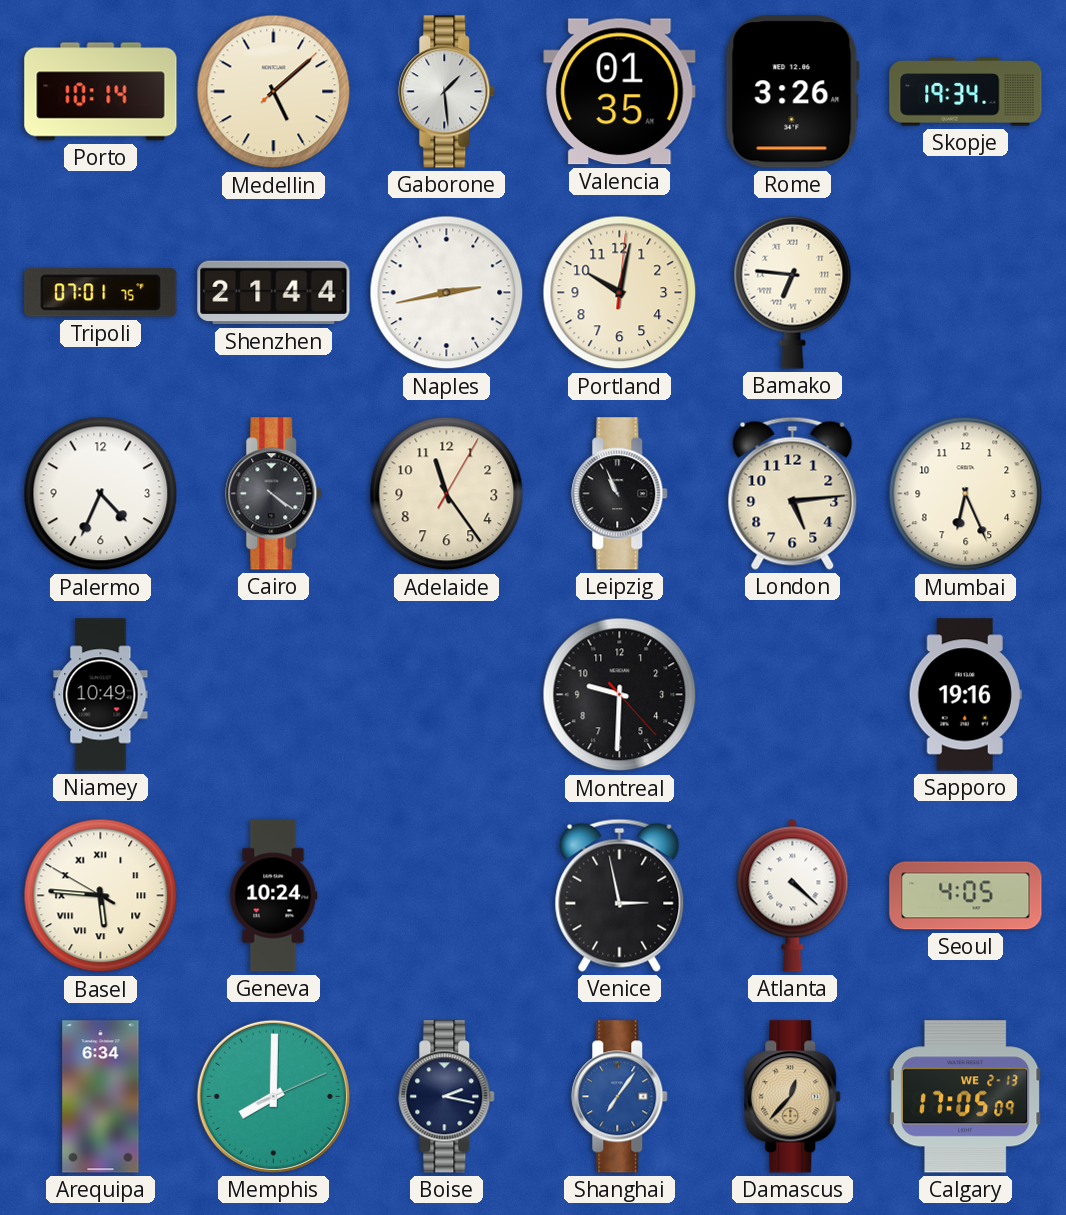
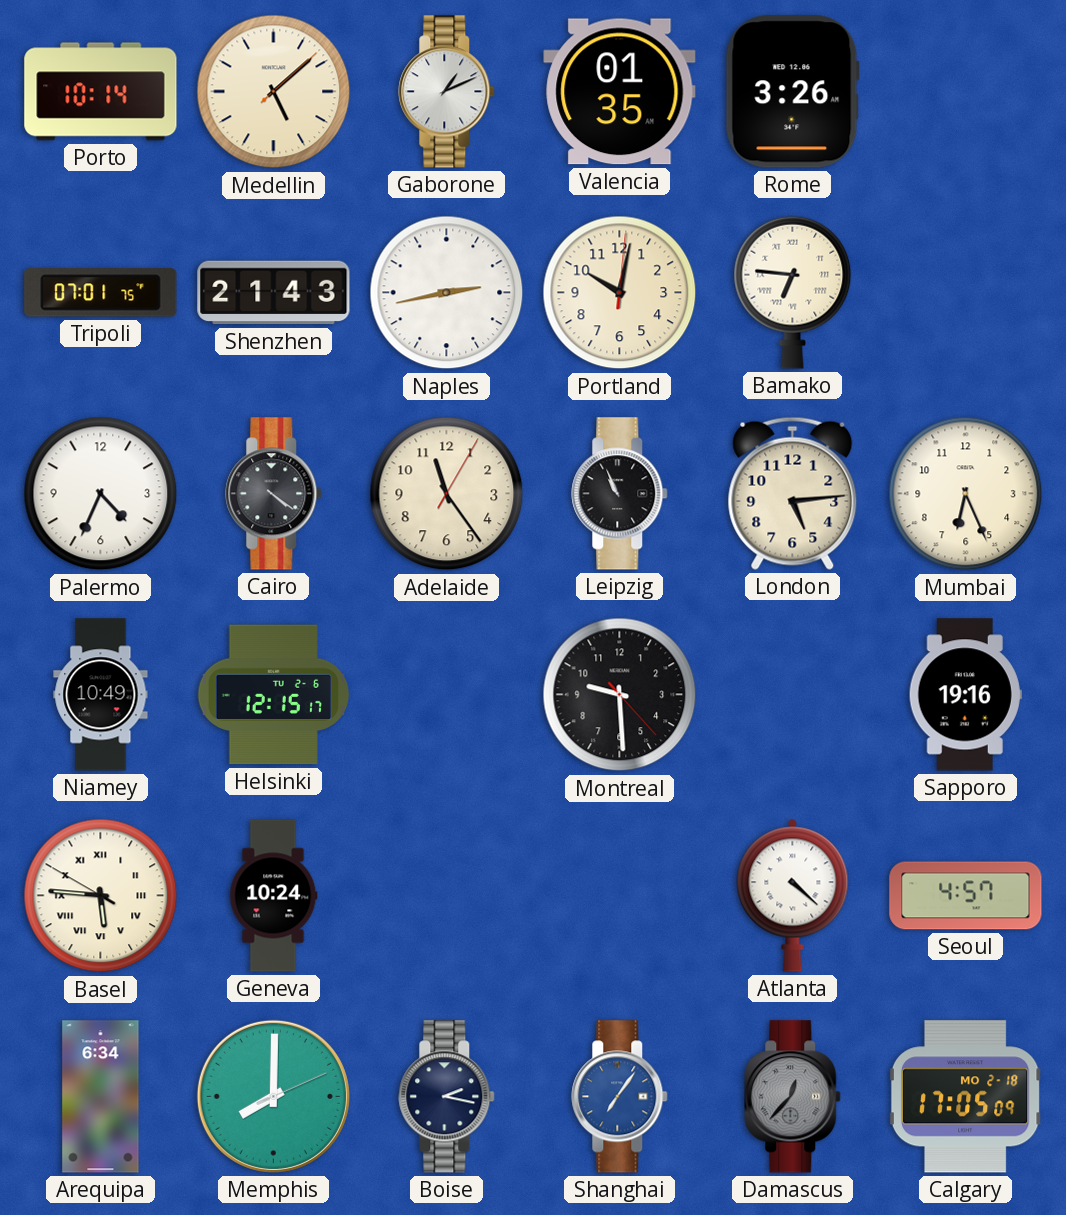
Gaborone: 1:29 -> 1:11 (447, 92)
Skopje: 19:34 -> none (966, 92)
Shenzhen: 21:44 -> 21:43 (274, 293)
Helsinki: none -> 12:15 (274, 695)
Montreal: 9:30 -> 9:29 (620, 695)
Venice: 2:58 -> none (620, 895)
Seoul: 4:05 -> 4:57 (966, 896)
Damascus dial: champagne -> grey (793, 1097)
Calgary date: WE 2-13 -> MO 2-18 (966, 1097)
